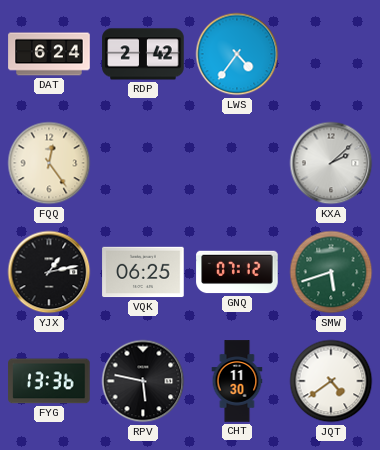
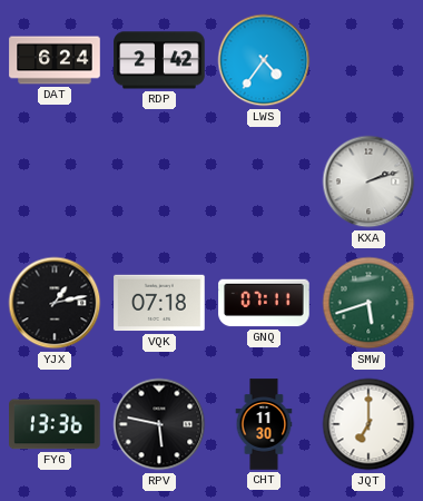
FQQ: 12:24 -> none (49, 163)
KXA: 2:08 -> 2:12 (368, 181)
VQK: 06:25 -> 07:18 (159, 303)
GNQ: 07:12 -> 07:11 (264, 303)
JQT: 4:39 -> 7:00 (368, 424)
